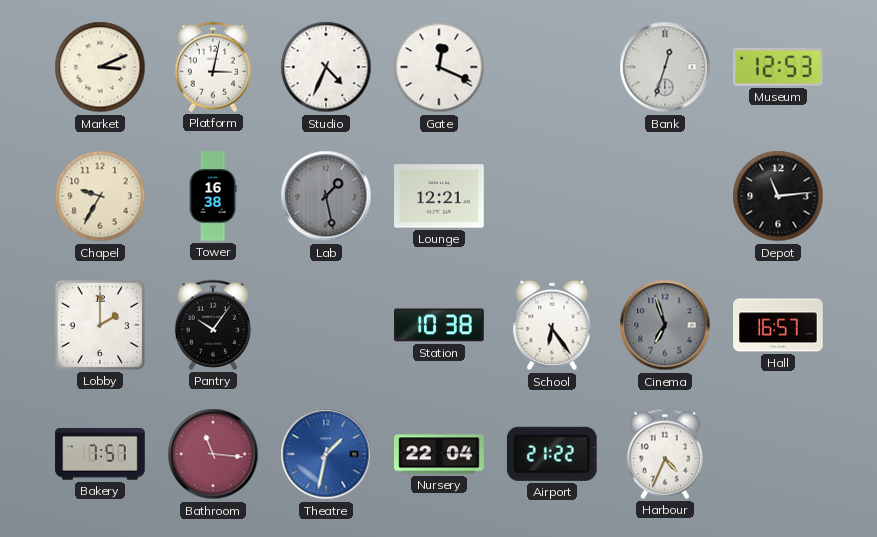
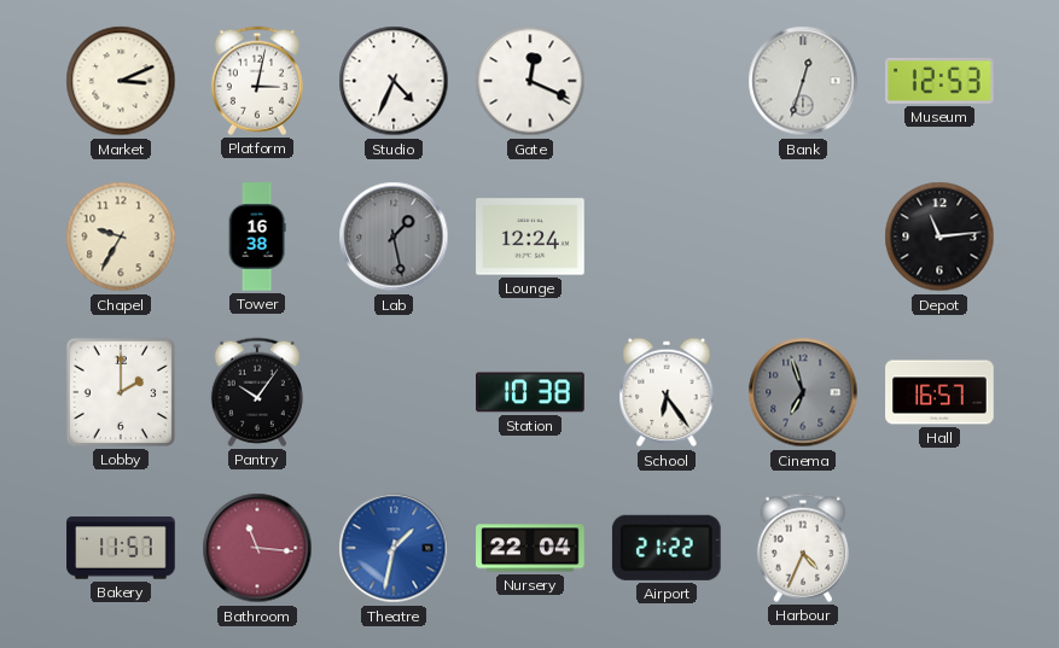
Lounge: 12:21 -> 12:24 (530, 237)
Bakery: 7:57 -> 11:57 (121, 548)
